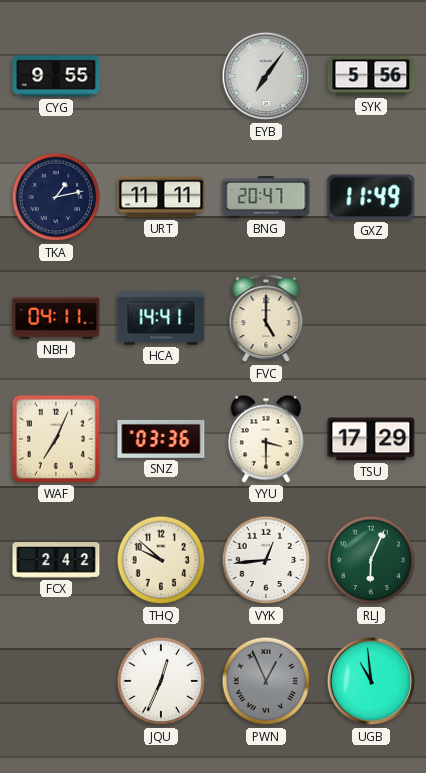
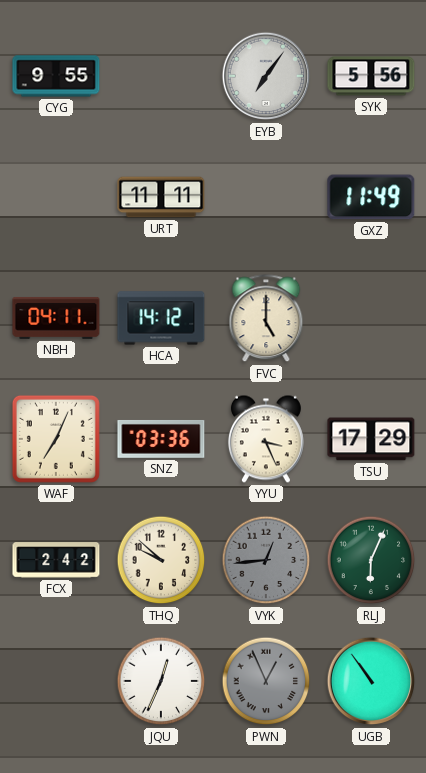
TKA: 1:13 -> none (56, 197)
BNG: 20:47 -> none (266, 197)
HCA: 14:41 -> 14:12 (161, 318)
YYU: 3:30 -> 3:26 (266, 439)
VYK dial: white -> grey (266, 560)
UGB: 10:59 -> 10:54 (371, 681)
